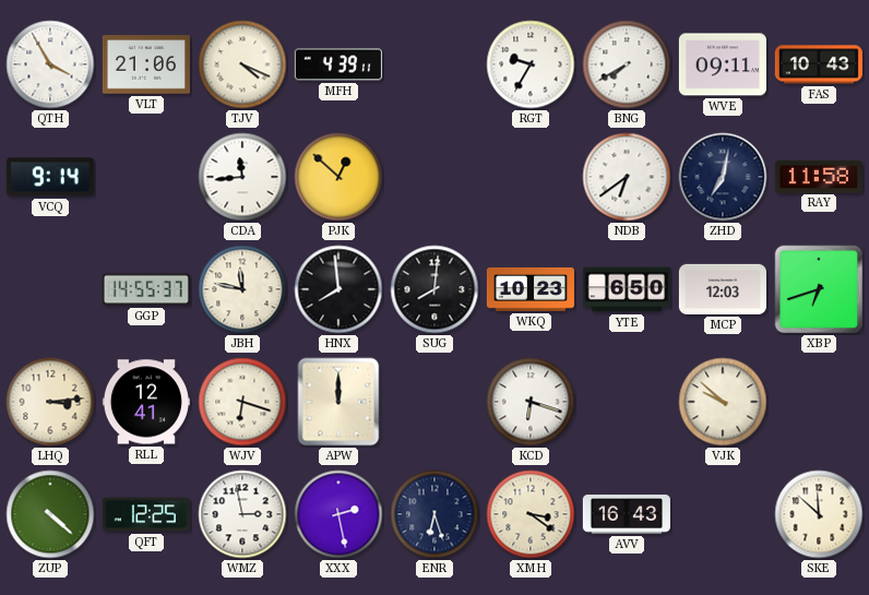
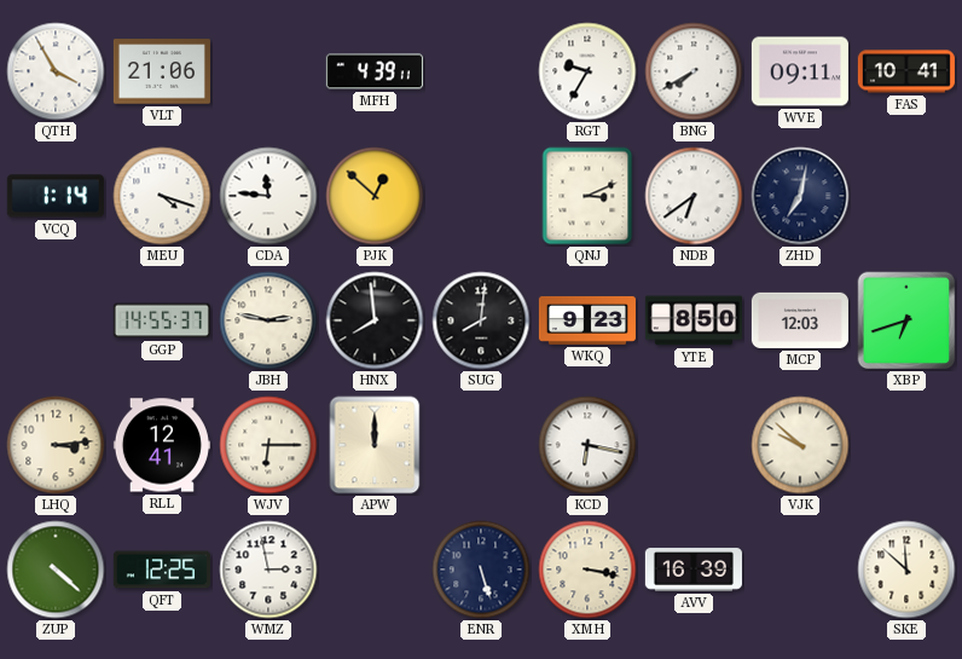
TJV: 4:19 -> none (242, 64)
FAS: 10:43 -> 10:41 (906, 71)
VCQ: 9:14 -> 1:14 (56, 196)
MEU: none -> 4:18 (162, 196)
CDA: 11:44 -> 11:46 (268, 196)
QNJ: none -> 3:11 (587, 196)
RAY: 11:58 -> none (819, 176)
JBH: 11:47 -> 2:47 (268, 320)
WKQ: 10:23 -> 9:23 (587, 320)
YTE: 6:50 -> 8:50 (694, 320)
WJV: 6:18 -> 6:15 (268, 445)
KCD: 6:18 -> 6:17 (587, 445)
XXX: 2:28 -> none (338, 514)
ENR: 6:27 -> 5:27 (481, 570)
XMH: 3:21 -> 3:17 (587, 570)
AVV: 16:43 -> 16:39 (694, 570)
